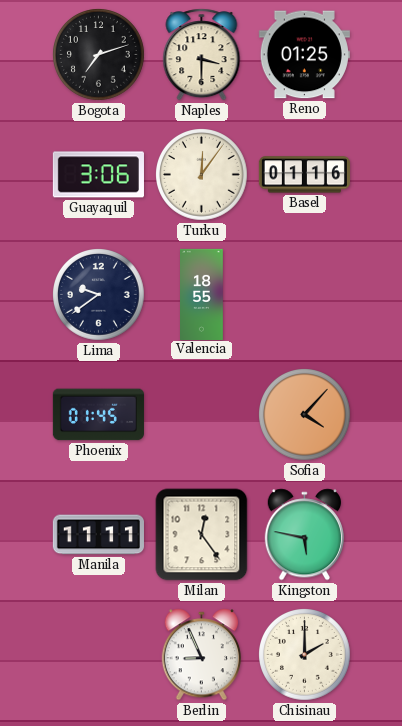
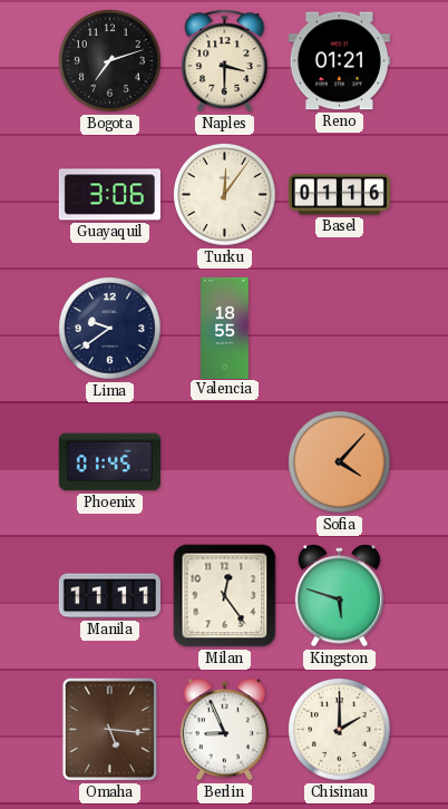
Reno: 01:25 -> 01:21 (339, 61)
Kingston: 5:47 -> 5:48 (339, 596)
Omaha: none -> 5:16 (110, 730)
